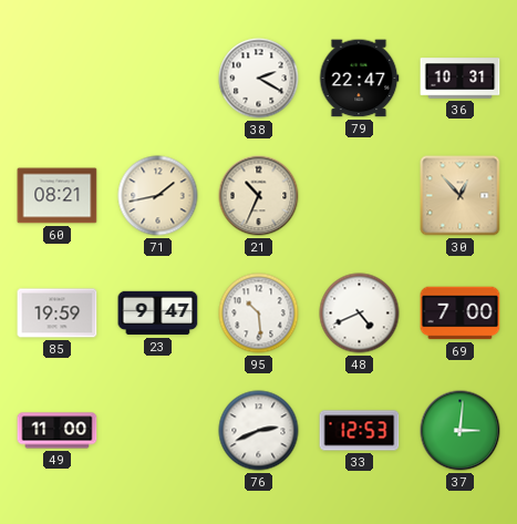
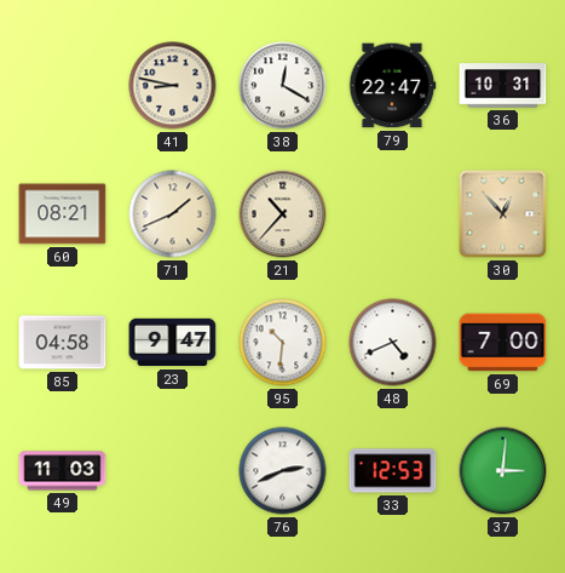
41: none -> 8:47 (173, 86)
38: 2:20 -> 12:20 (283, 86)
71: 1:43 -> 1:41 (173, 214)
21: 10:34 -> 10:37 (283, 214)
85: 19:59 -> 04:58 (63, 343)
95: 10:29 -> 10:31 (283, 343)
49: 11:00 -> 11:03 (63, 471)
